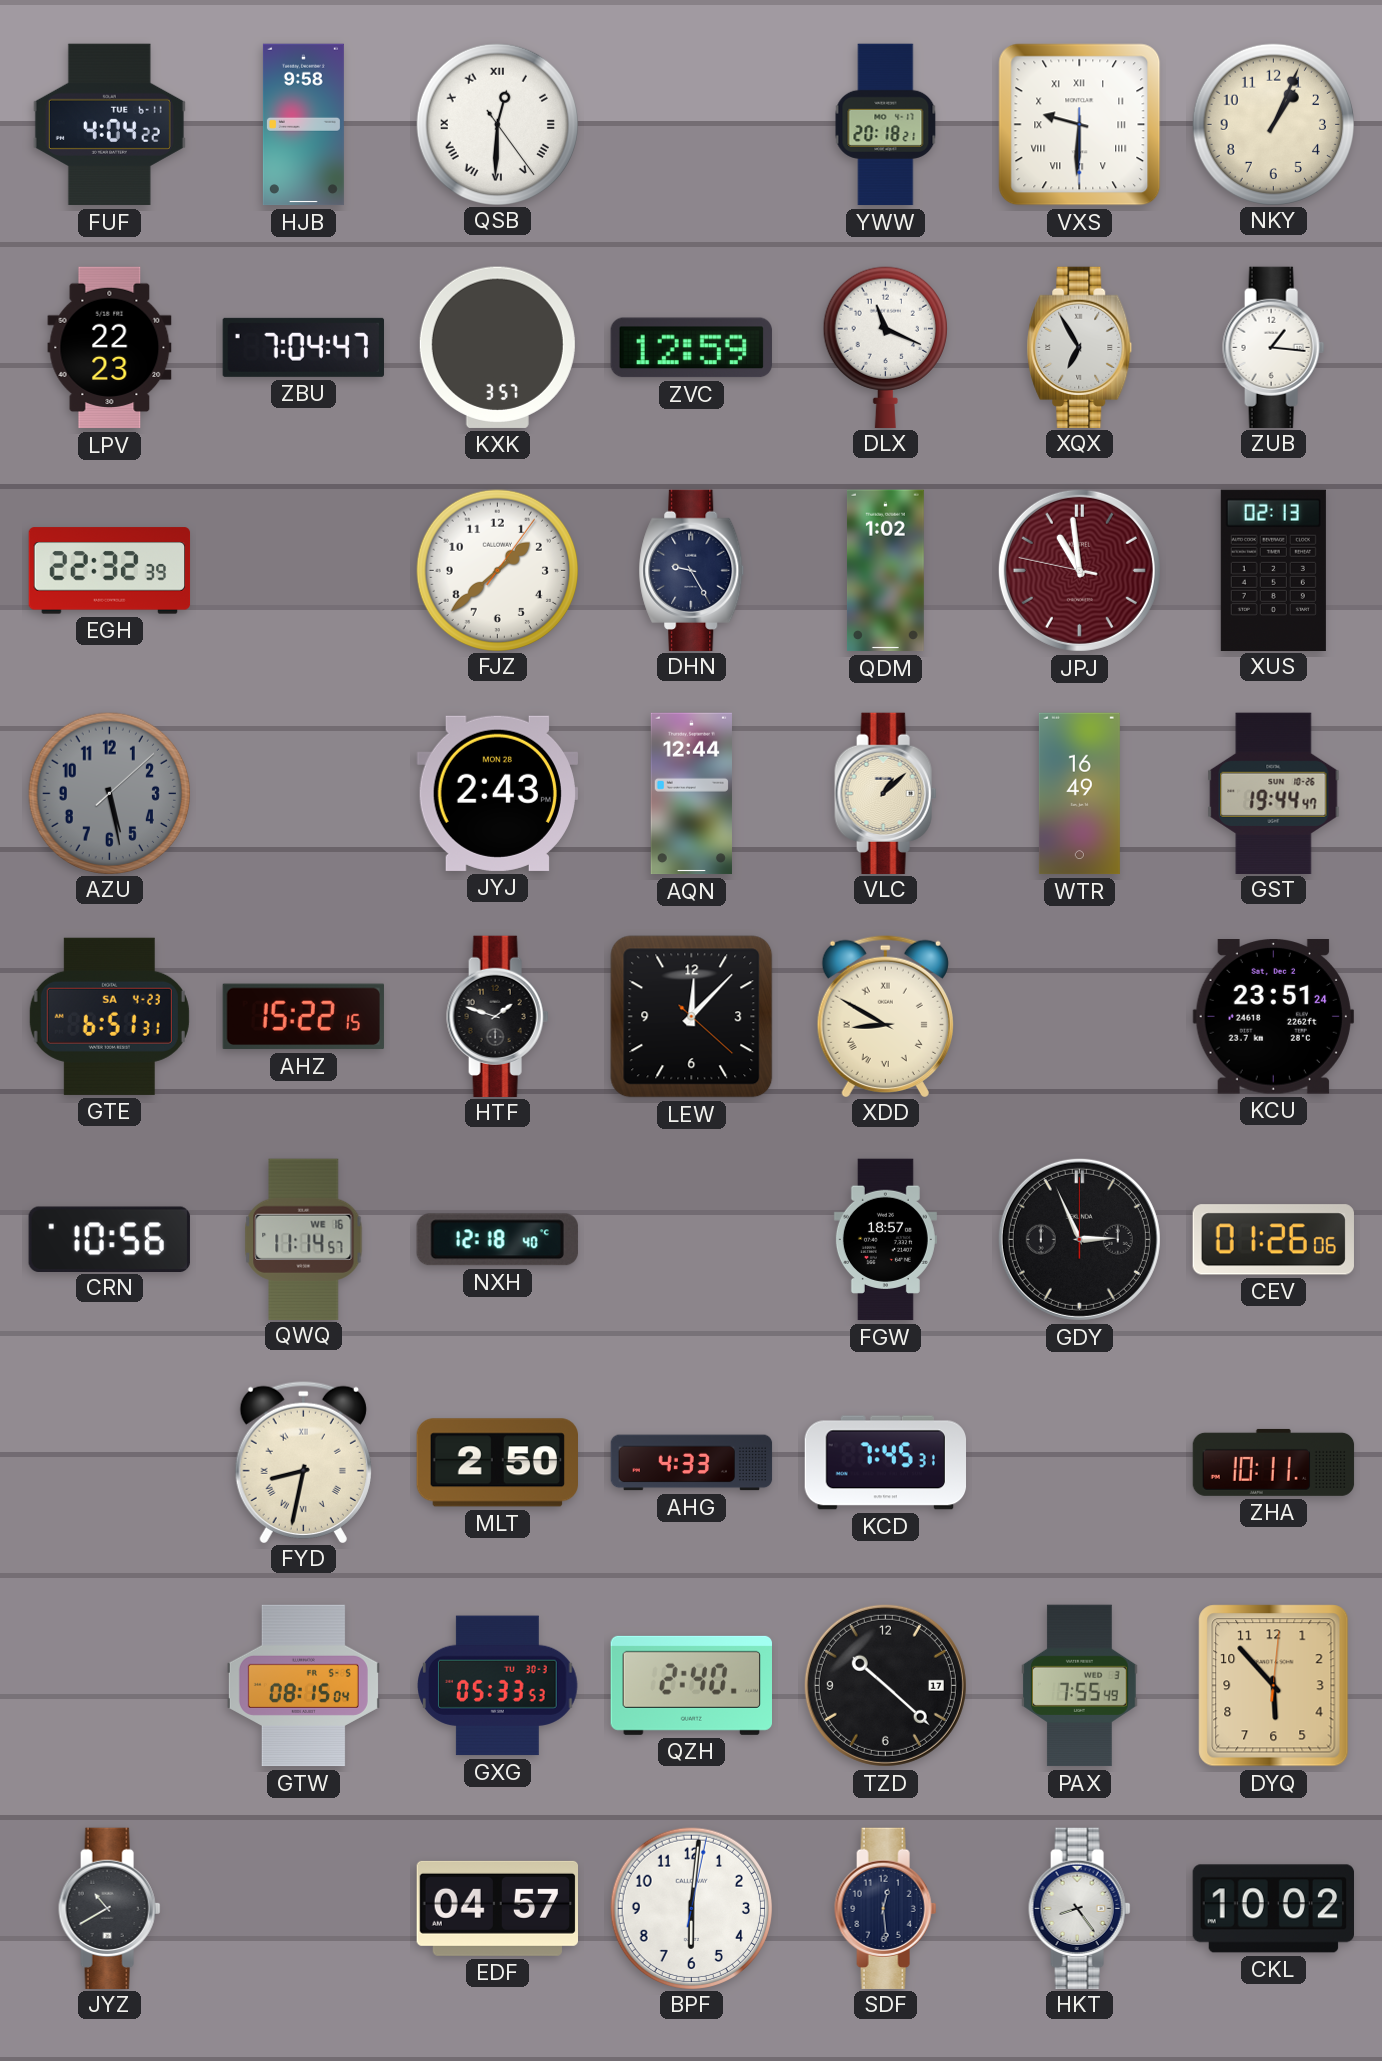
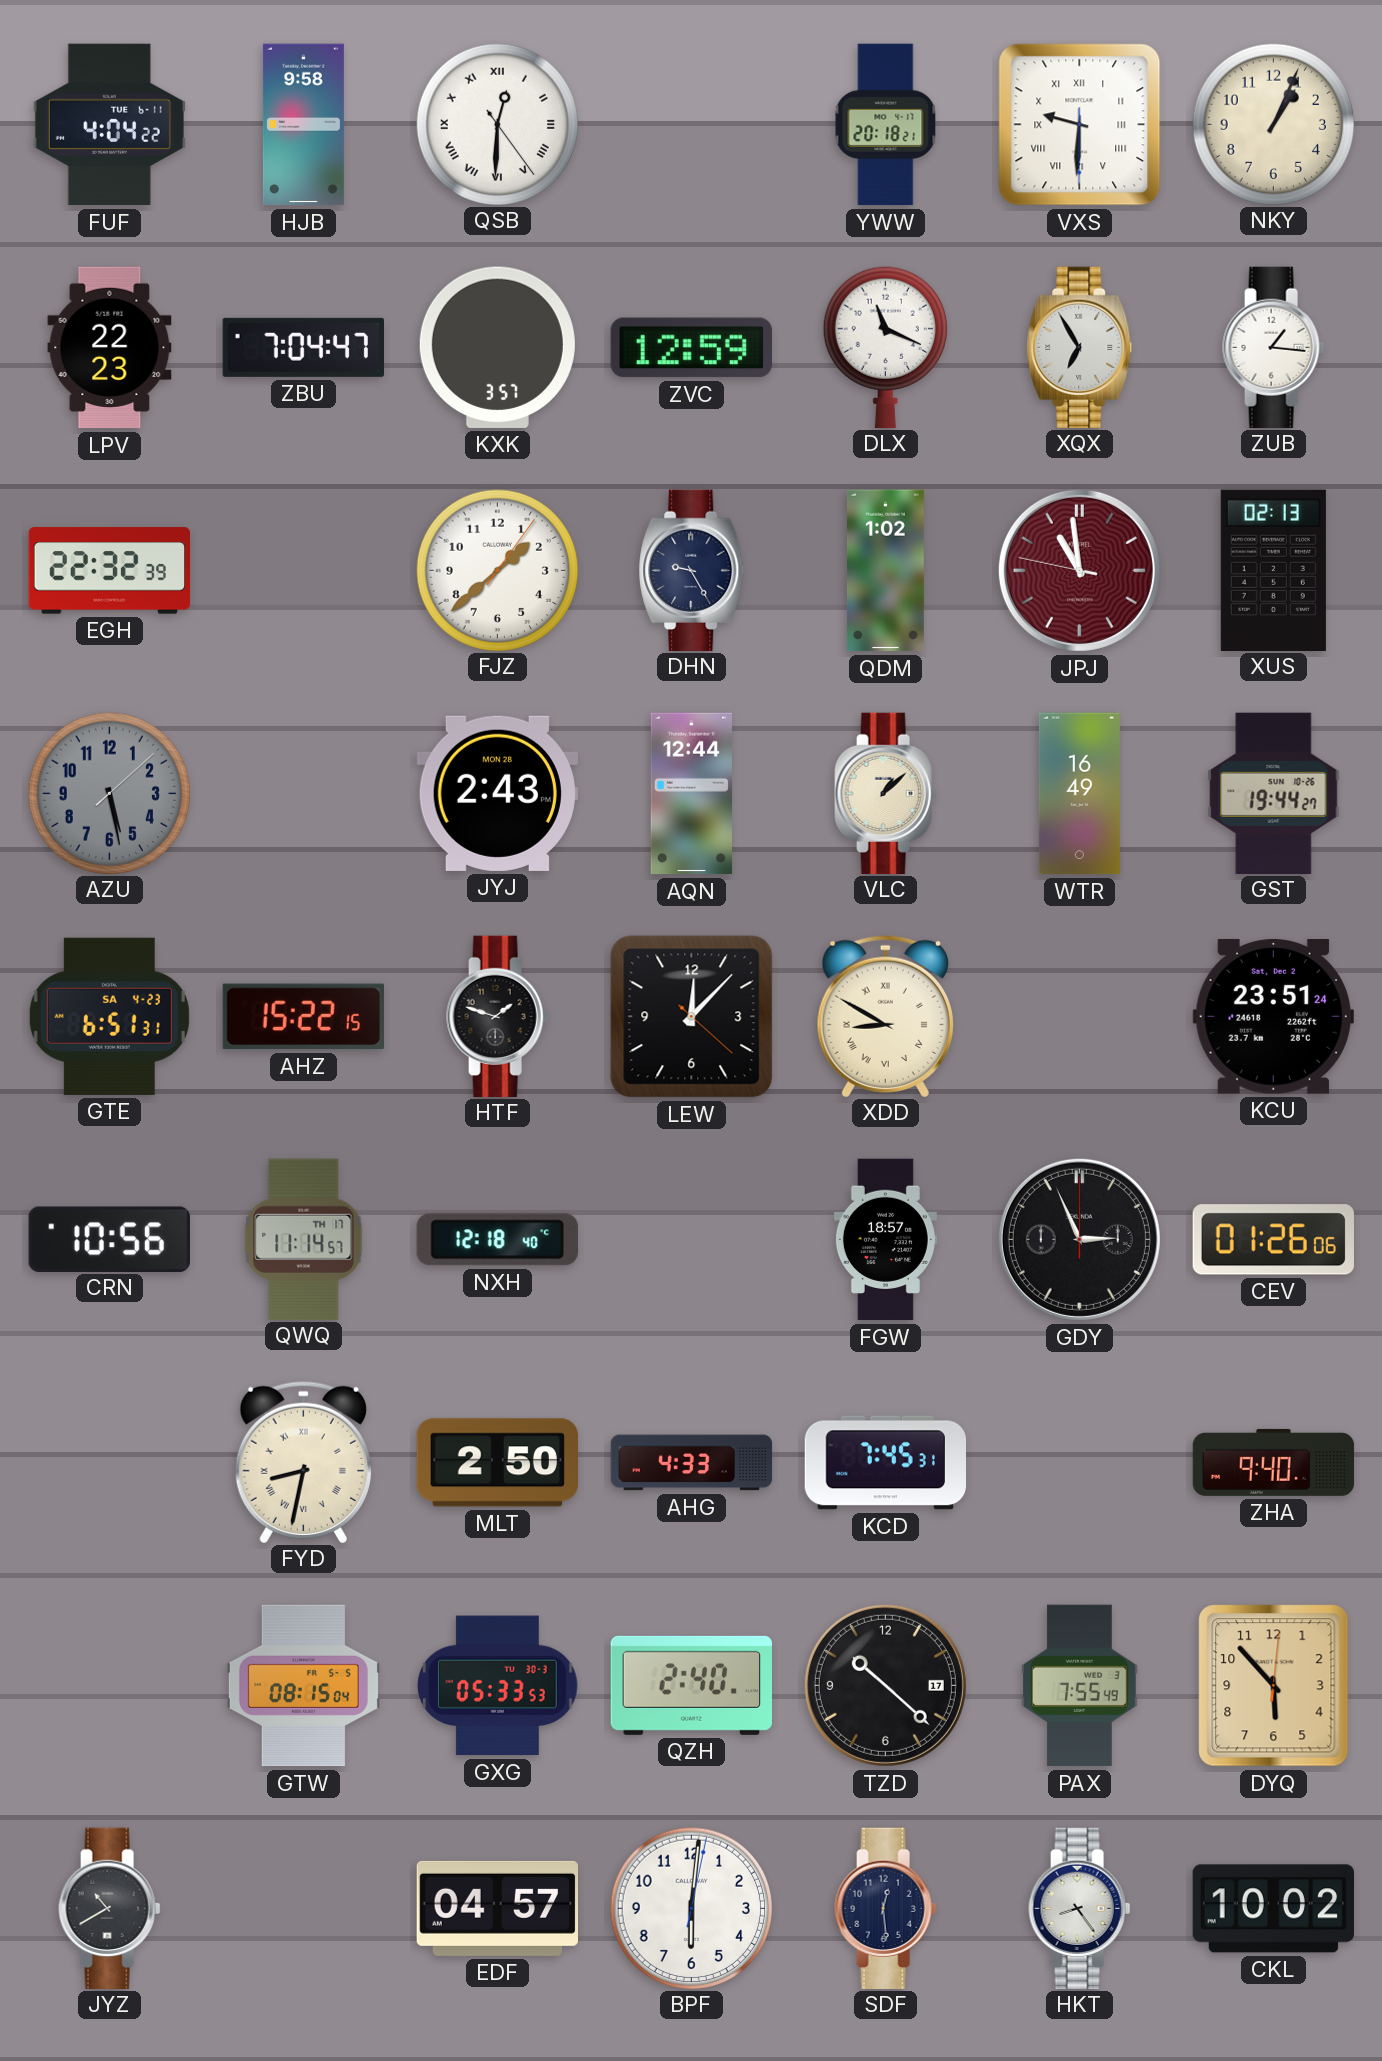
GST: 19:44:47 -> 19:44:27 (1274, 793)
QWQ date: WE 16 -> TH 17 (304, 1239)
ZHA: 10:11 -> 9:40 (1274, 1462)
